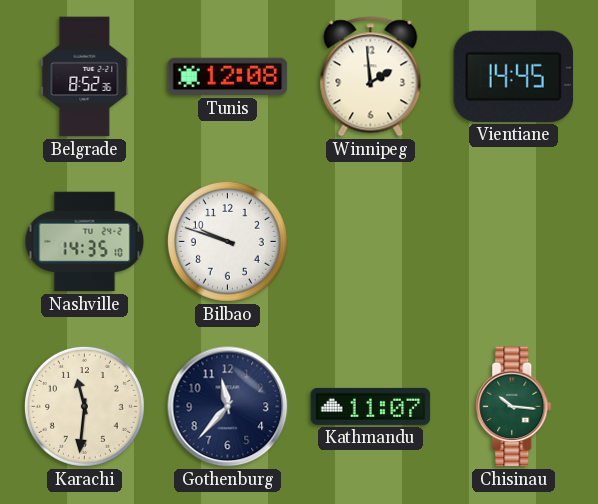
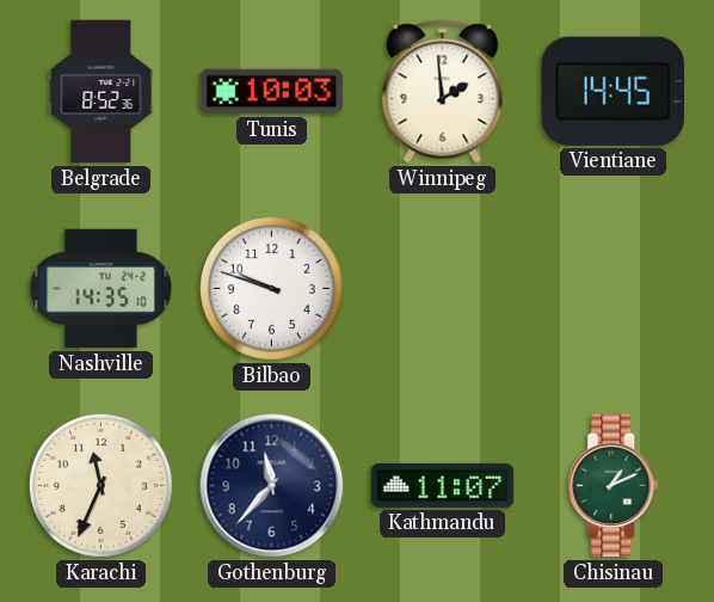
Tunis: 12:08 -> 10:03 (272, 92)
Karachi: 11:31 -> 11:34 (100, 485)
Chisinau: 10:16 -> 1:11 (614, 486)
